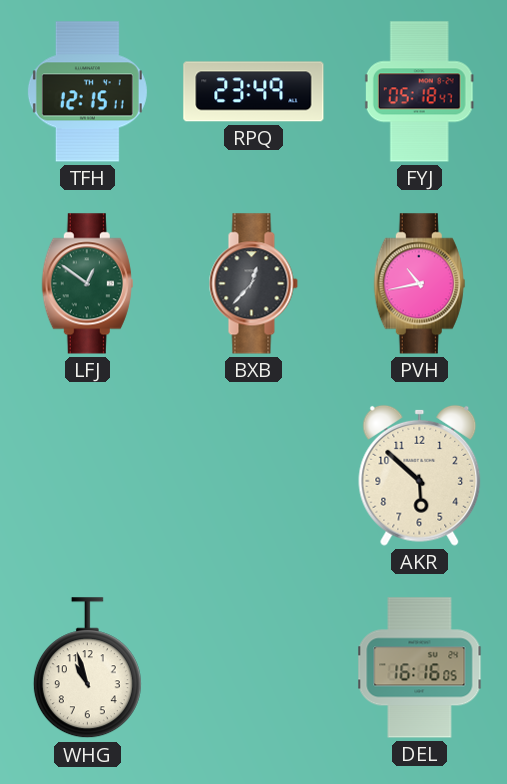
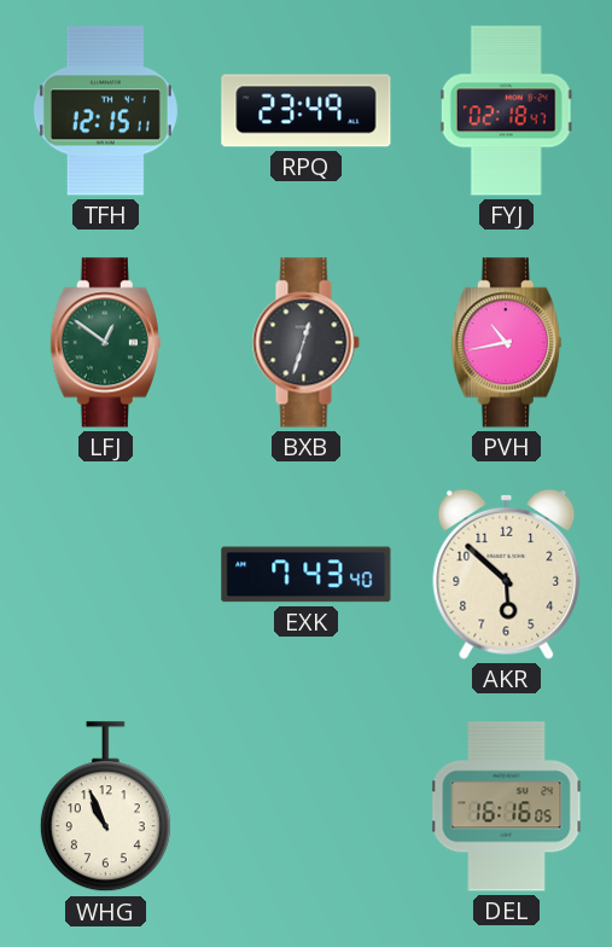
FYJ: 05:18 -> 02:18 (506, 111)
BXB: 12:37 -> 12:33 (305, 343)
EXK: none -> 7:43 (307, 575)
WHG: 10:57 -> 10:56 (105, 807)
